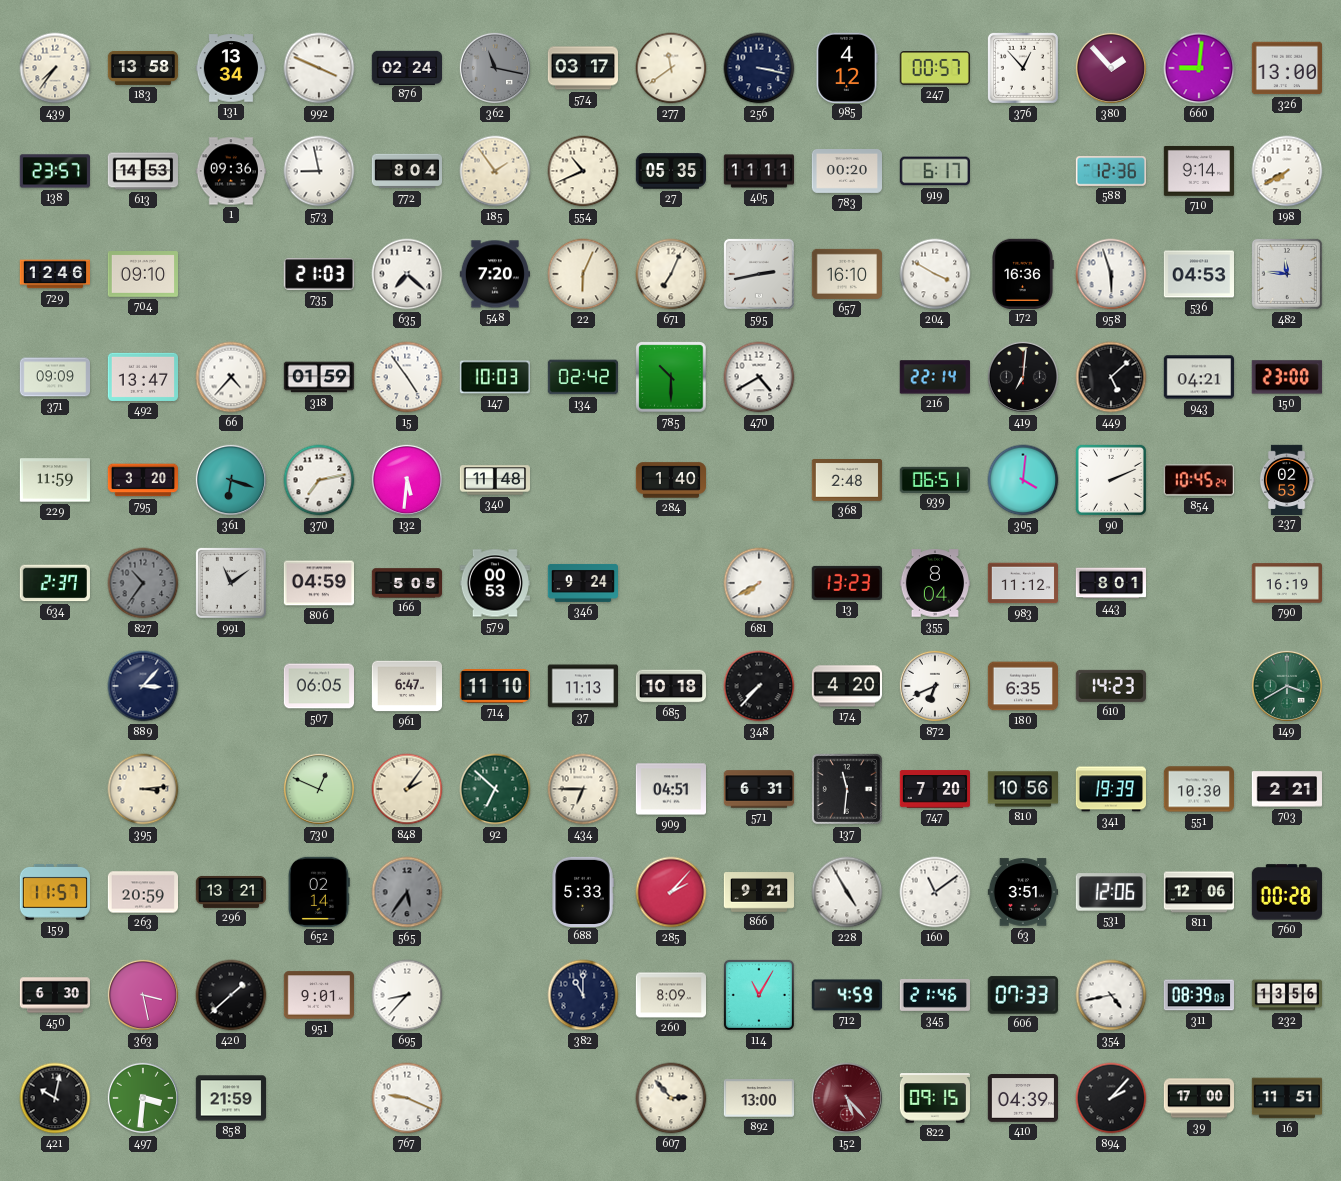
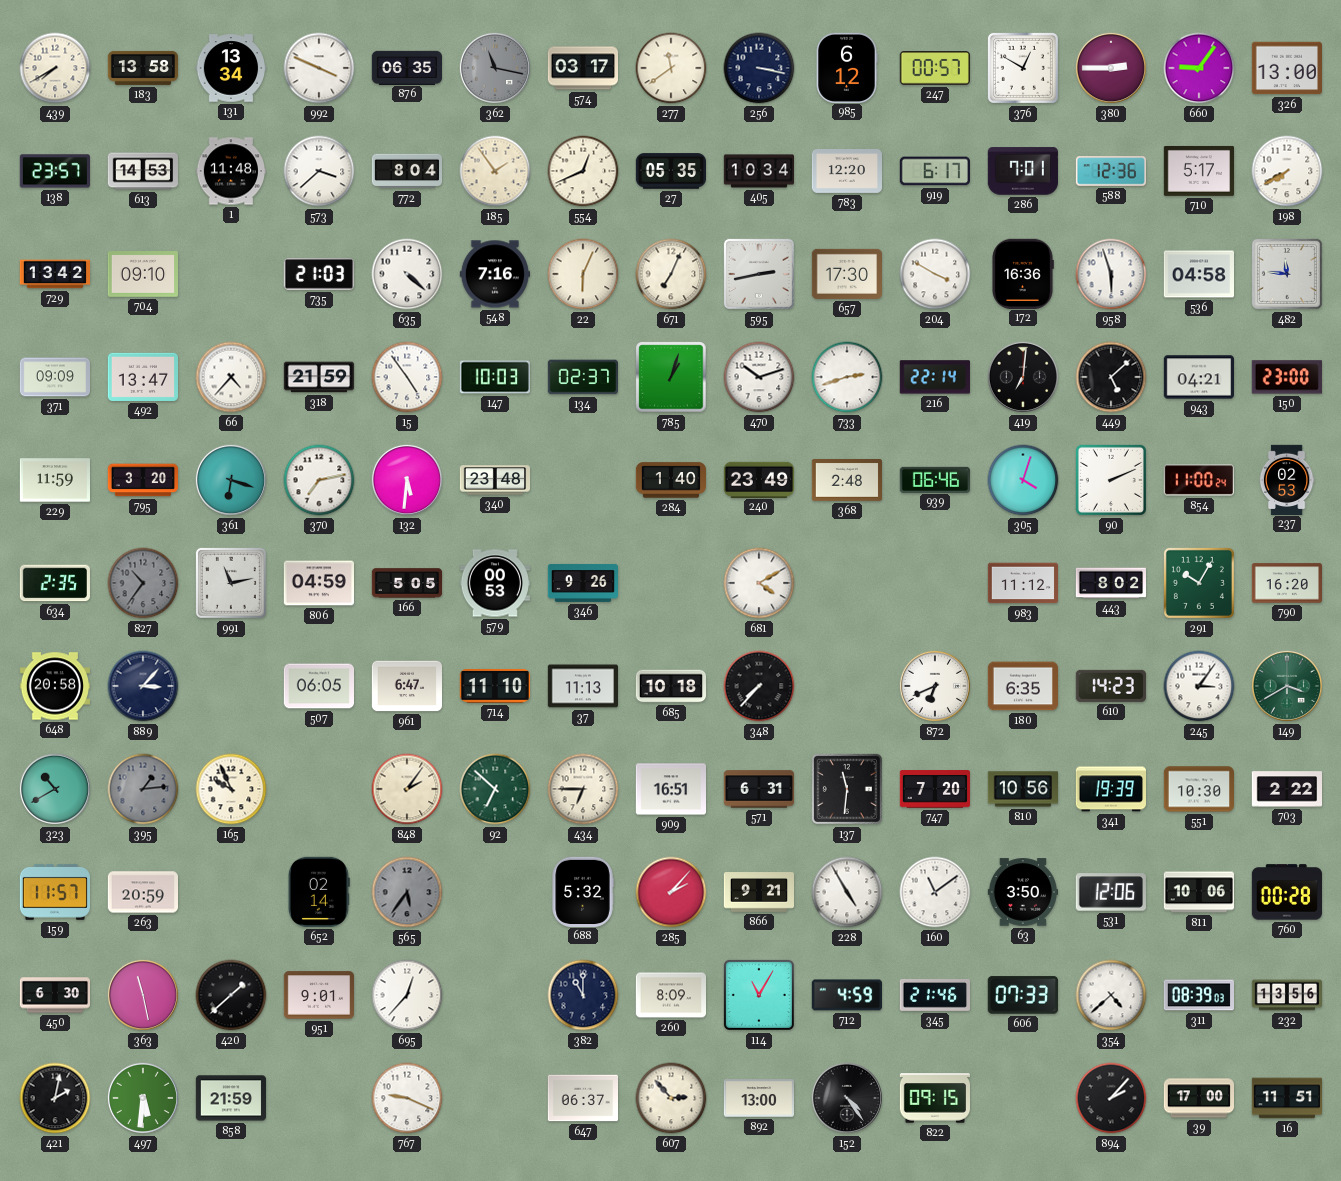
439: 7:36 -> 7:40 (55, 68)
876: 02:24 -> 06:35 (406, 67)
985: 4:12 -> 6:12 (847, 67)
376: 12:53 -> 12:50 (1023, 68)
380: 1:53 -> 2:45 (1111, 68)
660: 9:01 -> 9:06 (1199, 68)
1: 09:36 -> 11:48 (230, 171)
573: 8:58 -> 3:38 (319, 171)
554: 10:41 -> 12:41 (583, 171)
405: 11:11 -> 10:34 (759, 171)
783: 00:20 -> 12:20 (846, 172)
286: none -> 7:01 (1022, 171)
710: 9:14 -> 5:17 (1198, 171)
729: 12:46 -> 13:42 (54, 274)
635: 7:22 -> 4:22 (407, 274)
548: 7:20 -> 7:16 (494, 274)
657: 16:10 -> 17:30 (846, 274)
536: 04:53 -> 04:58 (1198, 274)
318: 01:59 -> 21:59 (319, 377)
134: 02:42 -> 02:37 (582, 377)
785: 10:30 -> 1:03 (671, 377)
470: 4:40 -> 10:12 (759, 377)
733: none -> 2:42 (847, 377)
340: 11:48 -> 23:48 (494, 480)
240: none -> 23:49 (758, 479)
939: 06:51 -> 06:46 (934, 479)
305: 4:01 -> 4:03 (1023, 480)
854: 10:45 -> 11:00 (1199, 480)
634: 2:37 -> 2:35 (55, 583)
991: 11:09 -> 11:13 (231, 583)
346: 9:24 -> 9:26 (583, 583)
681: 7:40 -> 4:10 (759, 583)
13: 13:23 -> none (846, 583)
355: 8:04 -> none (934, 583)
443: 8:01 -> 8:02 (1110, 583)
291: none -> 10:05 (1199, 583)
790: 16:19 -> 16:20 (1286, 583)
648: none -> 20:58 (54, 686)
174: 4:20 -> none (846, 686)
245: none -> 3:06 (1199, 686)
323: none -> 10:40 (55, 789)
395: 3:14 -> 1:14 (143, 789)
395 dial: cream -> grey (143, 789)
165: none -> 9:56 (231, 789)
730: 12:49 -> none (319, 789)
909: 04:51 -> 16:51 (670, 789)
703: 2:21 -> 2:22 (1286, 789)
296: 13:21 -> none (231, 892)
688: 5:33 -> 5:32 (583, 891)
63: 3:51 -> 3:50 (1022, 892)
811: 12:06 -> 10:06 (1198, 892)
363: 3:28 -> 11:28 (143, 995)
695: 8:37 -> 12:37 (407, 995)
354: 4:43 -> 4:38 (1111, 995)
421: 10:02 -> 2:02 (55, 1098)
497: 3:31 -> 5:31 (143, 1098)
647: none -> 06:37 (582, 1098)
152: 5:23 -> 4:24 (847, 1098)
152 dial: burgundy -> black (847, 1098)
410: 04:39 -> none (1022, 1099)
